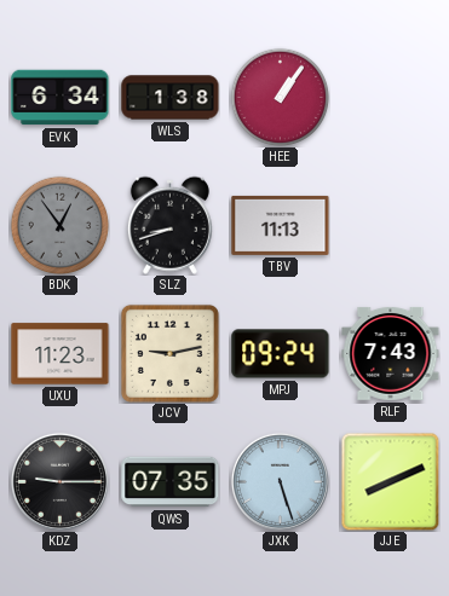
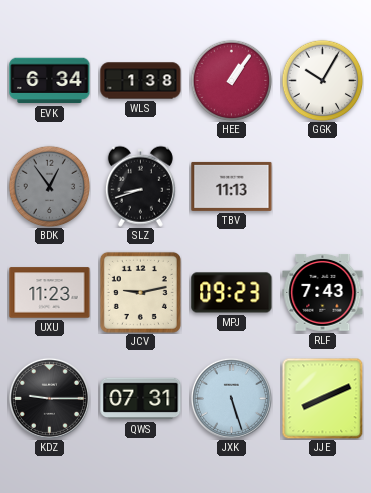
GGK: none -> 10:05 (322, 80)
MPJ: 09:24 -> 09:23 (232, 293)
QWS: 07:35 -> 07:31 (141, 399)
